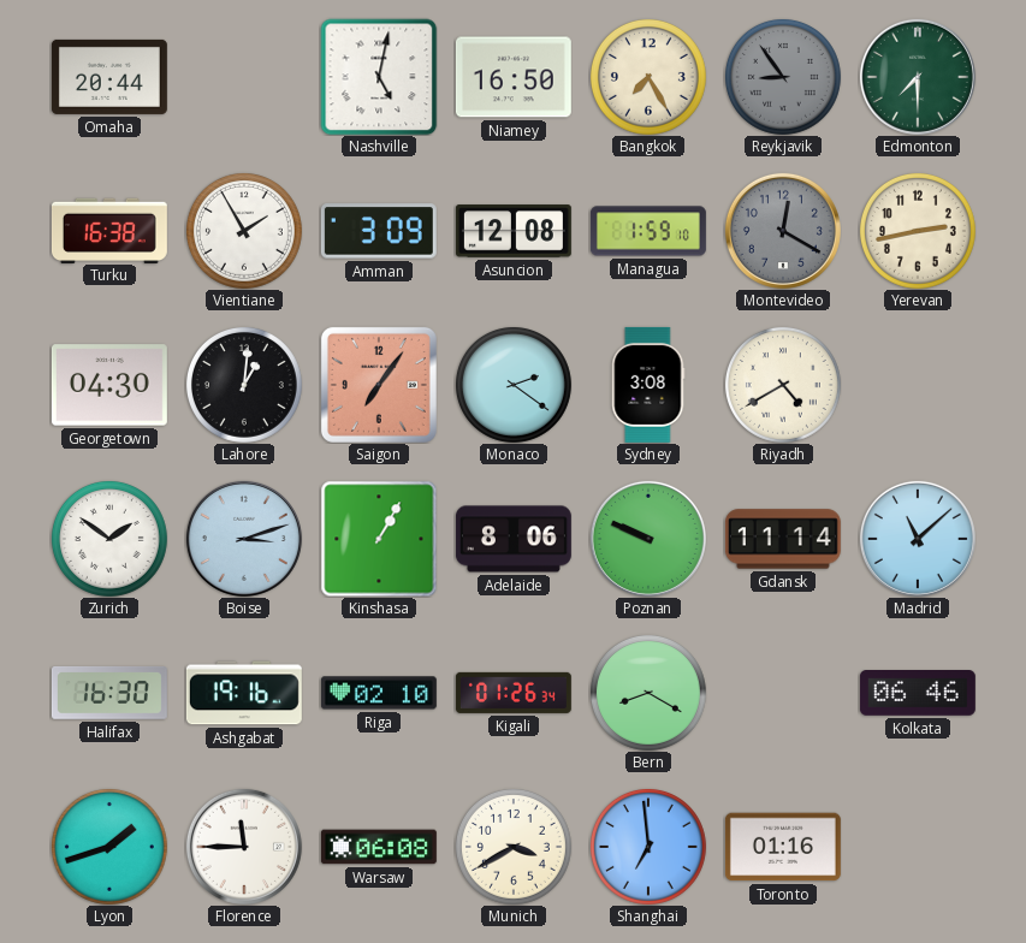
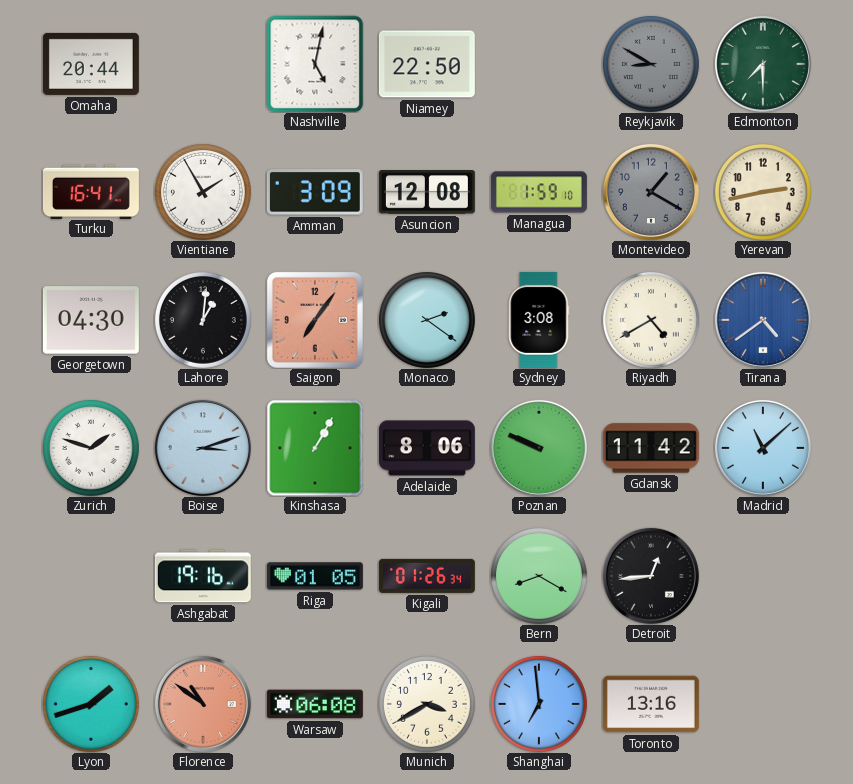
Niamey: 16:50 -> 22:50 (427, 64)
Bangkok: 7:25 -> none (648, 77)
Reykjavik: 8:54 -> 8:50 (651, 64)
Turku: 16:38 -> 16:41 (91, 191)
Montevideo: 12:20 -> 1:20 (651, 192)
Tirana: none -> 4:39 (763, 320)
Zurich: 1:51 -> 1:48 (91, 448)
Gdansk: 11:14 -> 11:42 (651, 448)
Halifax: 16:30 -> none (109, 693)
Riga: 02:10 -> 01:05 (315, 576)
Detroit: none -> 12:44 (651, 576)
Kolkata: 06:46 -> none (918, 694)
Florence: 11:45 -> 10:51 (203, 704)
Florence dial: white -> salmon (203, 704)
Toronto: 01:16 -> 13:16 (651, 704)
